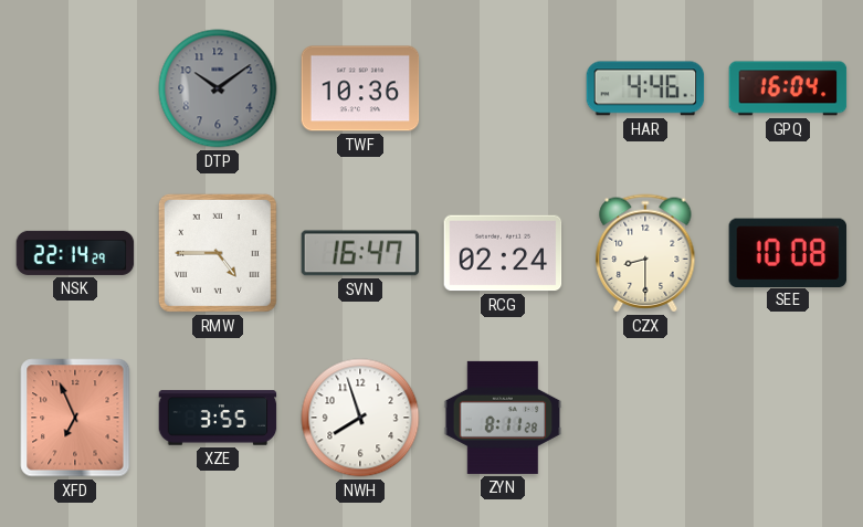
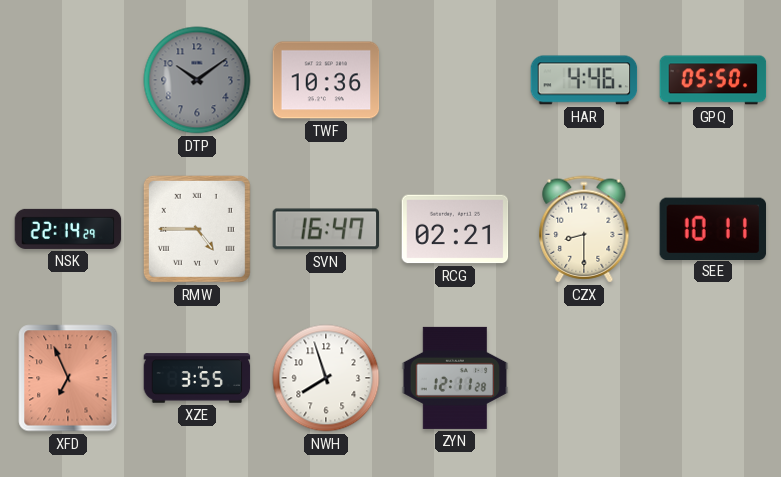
GPQ: 16:04 -> 05:50 (713, 80)
RCG: 02:24 -> 02:21 (455, 229)
SEE: 10:08 -> 10:11 (712, 228)
ZYN: 8:11 -> 12:11 (455, 378)
